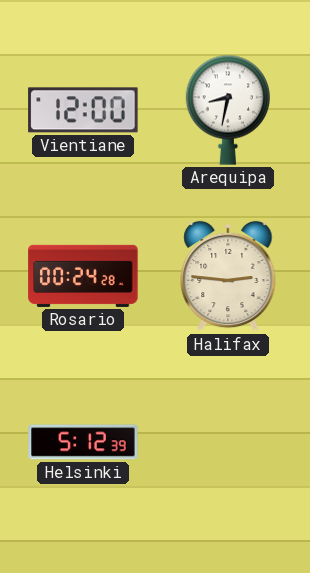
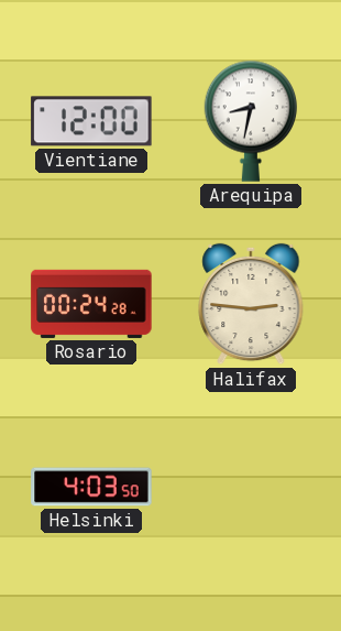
Helsinki: 5:12 -> 4:03 (91, 487)
